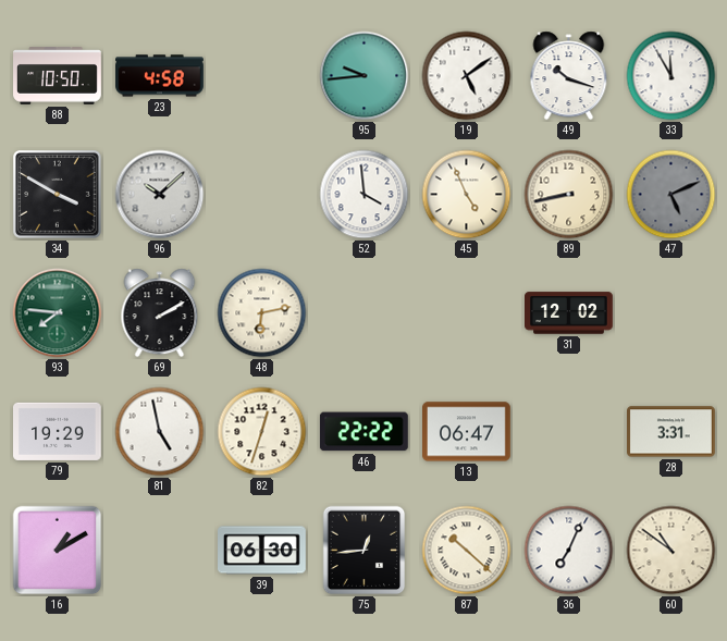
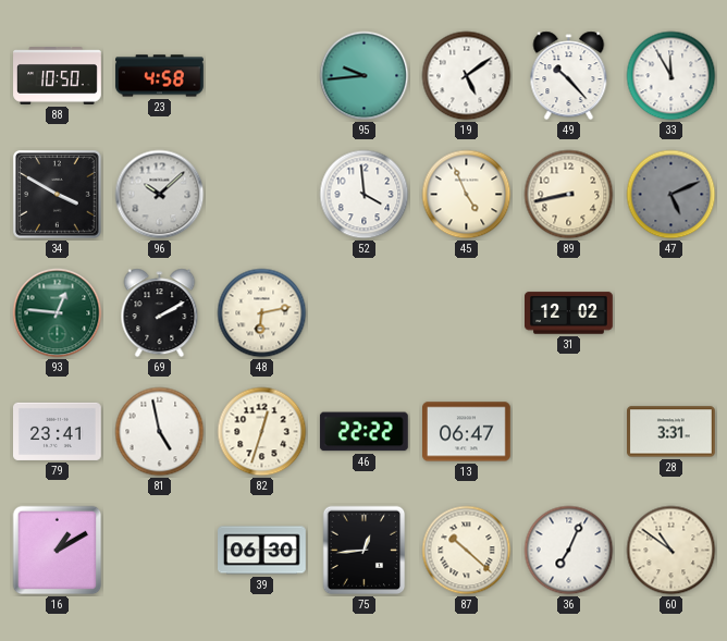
49: 10:18 -> 10:23 (569, 76)
93: 7:46 -> 12:46 (58, 313)
79: 19:29 -> 23:41 (58, 431)
